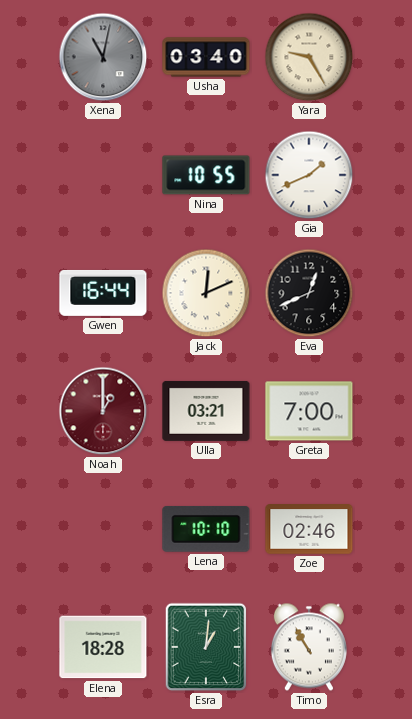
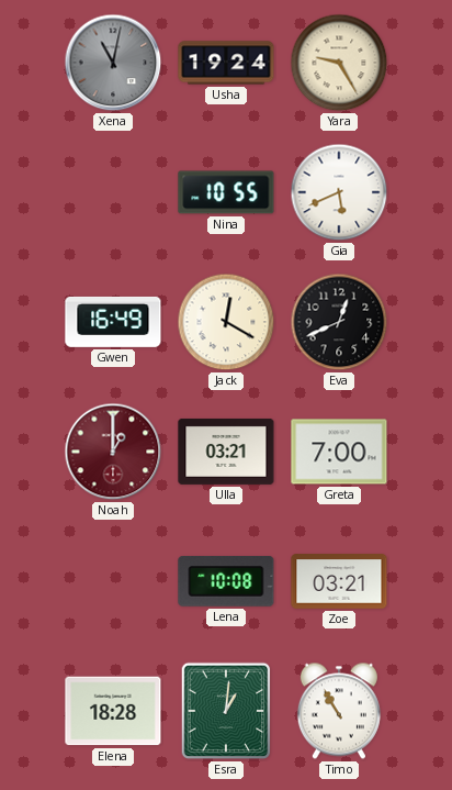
Usha: 03:40 -> 19:24 (226, 63)
Gia: 1:41 -> 5:41 (339, 192)
Gwen: 16:44 -> 16:49 (113, 322)
Jack: 12:11 -> 12:20 (226, 322)
Lena: 10:10 -> 10:08 (226, 581)
Zoe: 02:46 -> 03:21 (339, 581)
